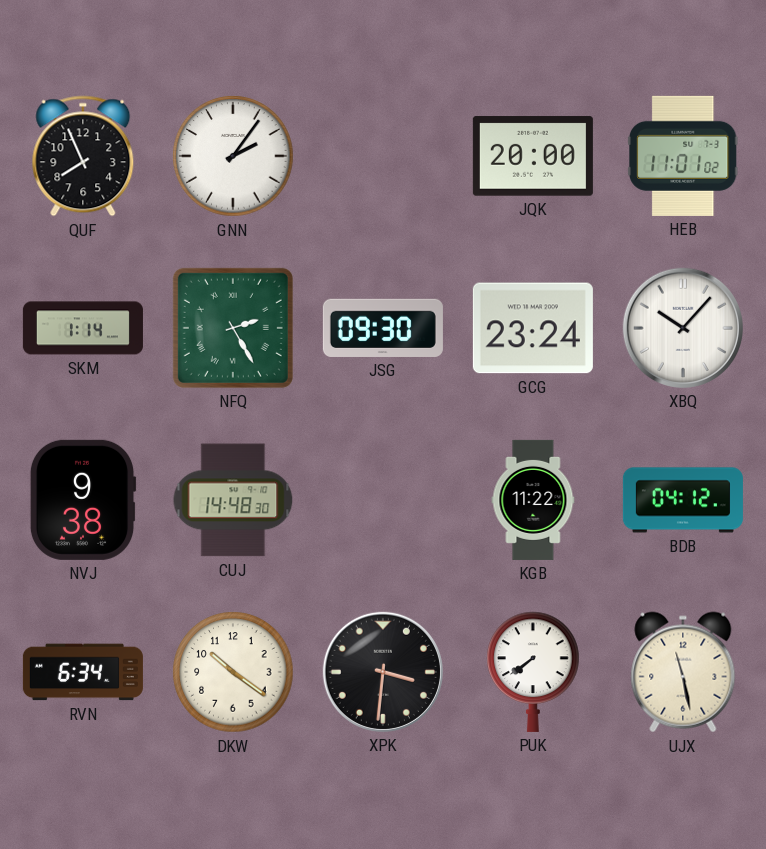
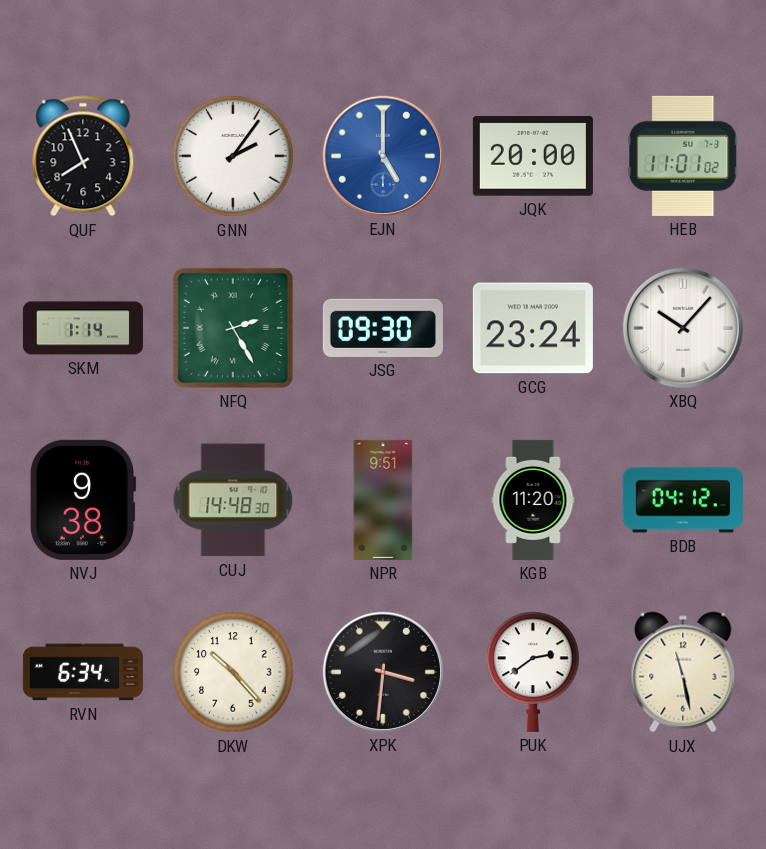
EJN: none -> 5:00 (383, 156)
NPR: none -> 9:51 (383, 500)
KGB: 11:22 -> 11:20 (533, 500)
DKW: 10:21 -> 10:23 (233, 672)
PUK: 7:39 -> 2:39 (533, 672)
